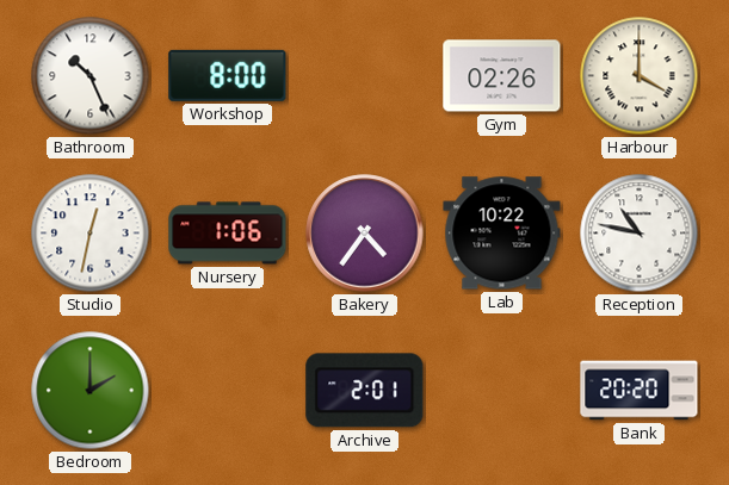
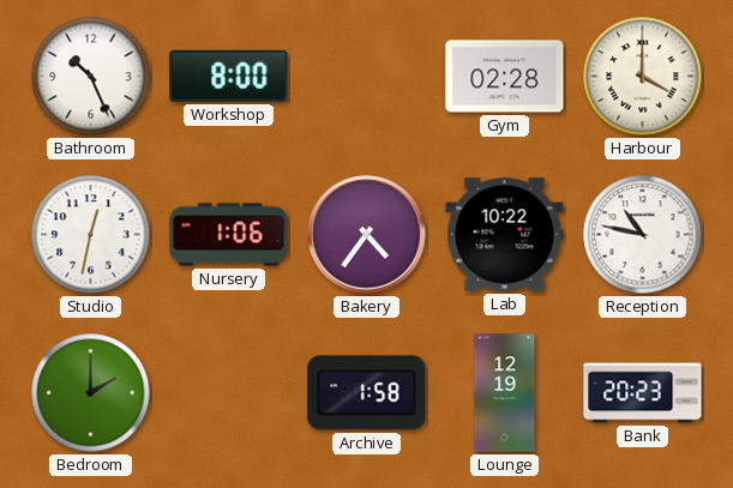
Gym: 02:26 -> 02:28 (505, 77)
Archive: 2:01 -> 1:58 (367, 393)
Lounge: none -> 12:19 (505, 393)
Bank: 20:20 -> 20:23 (643, 393)
